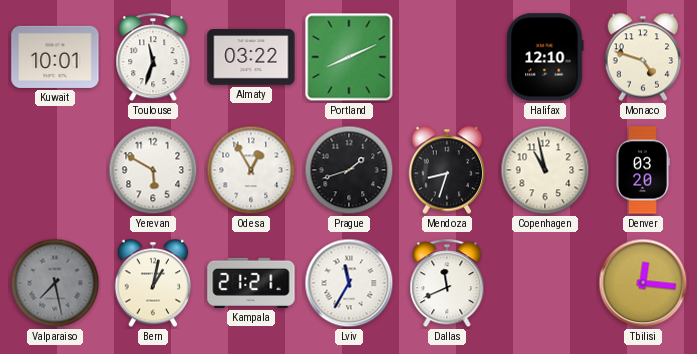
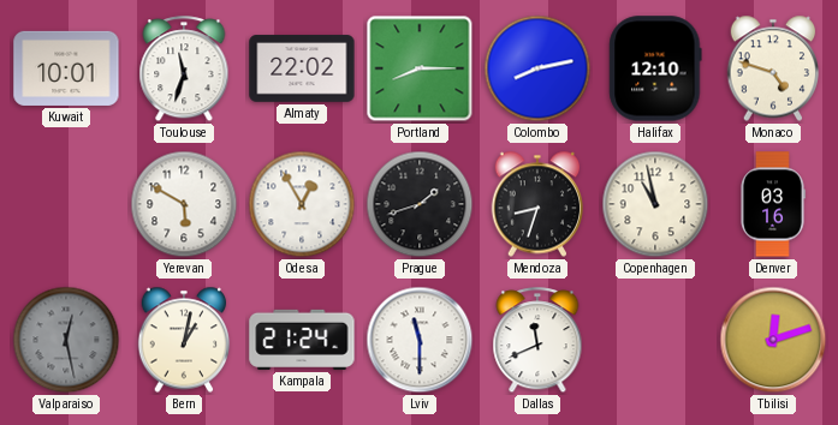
Almaty: 03:22 -> 22:02 (302, 68)
Portland: 8:11 -> 8:15 (420, 68)
Colombo: none -> 8:13 (537, 68)
Denver: 03:20 -> 03:16 (773, 204)
Valparaiso: 7:28 -> 12:28 (66, 340)
Kampala: 21:21 -> 21:24 (302, 340)
Lviv: 11:35 -> 11:30 (420, 340)
Tbilisi: 12:16 -> 12:12 (773, 340)
